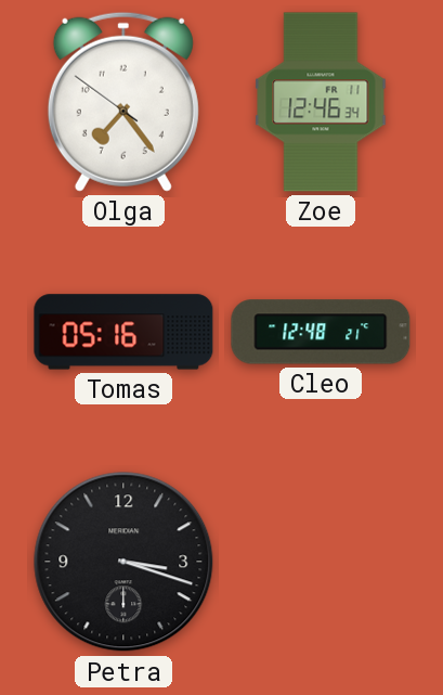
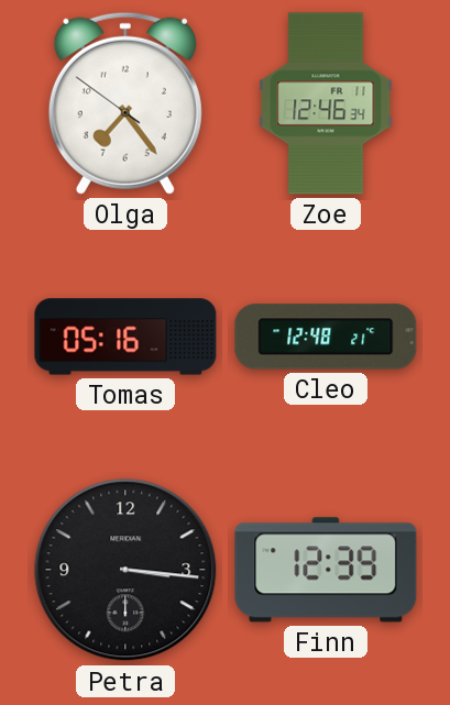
Petra: 3:18 -> 3:16 (125, 570)
Finn: none -> 12:39 (326, 570)
